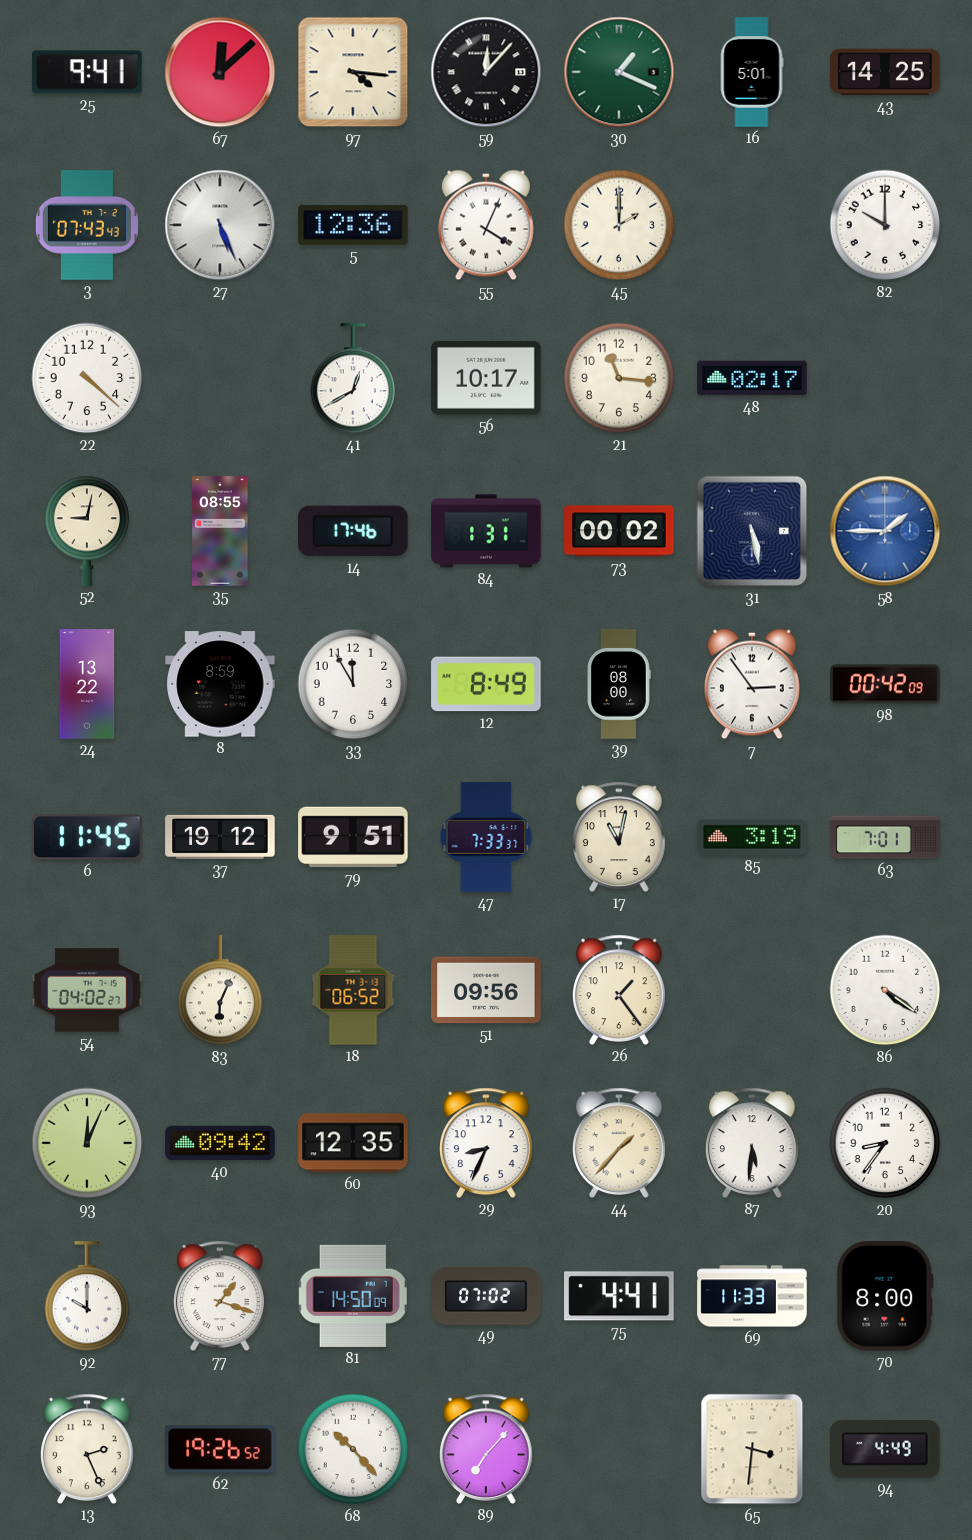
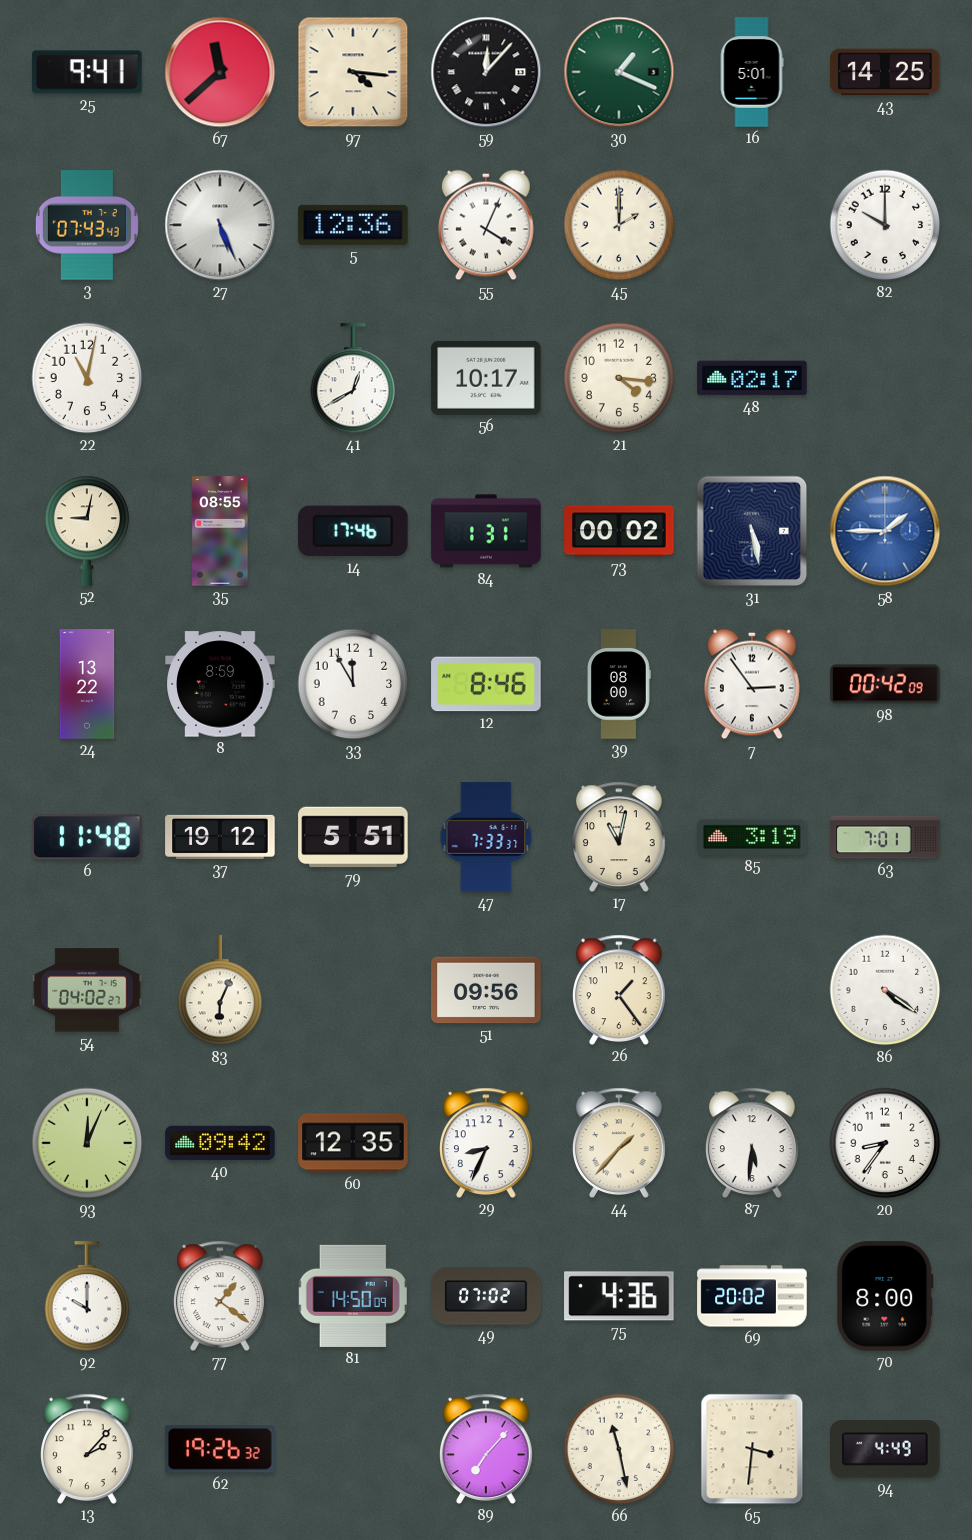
67: 12:08 -> 11:38 (220, 72)
22: 4:22 -> 11:02 (87, 378)
21: 11:16 -> 4:16 (619, 378)
12: 8:49 -> 8:46 (486, 684)
6: 11:45 -> 11:48 (88, 837)
79: 9:51 -> 5:51 (353, 837)
18: 06:52 -> none (353, 990)
77: 1:18 -> 1:21 (221, 1296)
75: 4:41 -> 4:36 (619, 1296)
69: 11:33 -> 20:02 (752, 1296)
13: 2:26 -> 2:07 (88, 1449)
62: 19:26:52 -> 19:26:32 (220, 1449)
68: 10:23 -> none (353, 1449)
66: none -> 11:28 (619, 1449)
